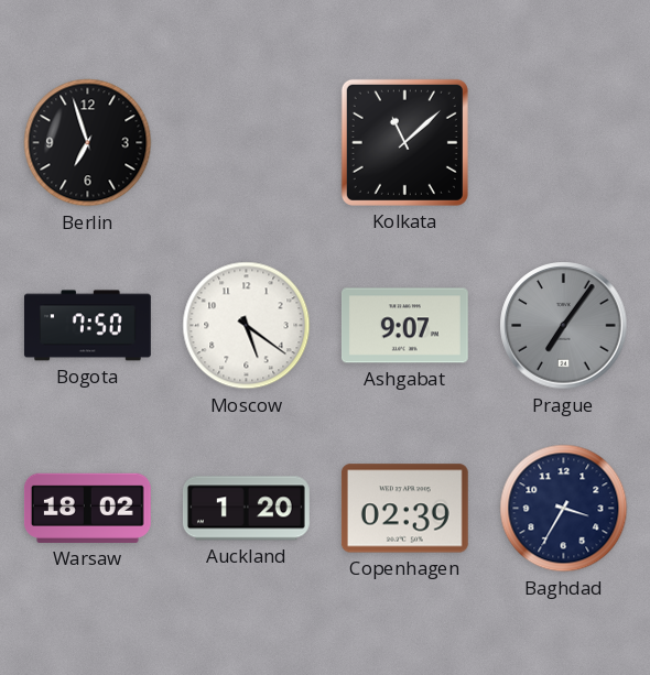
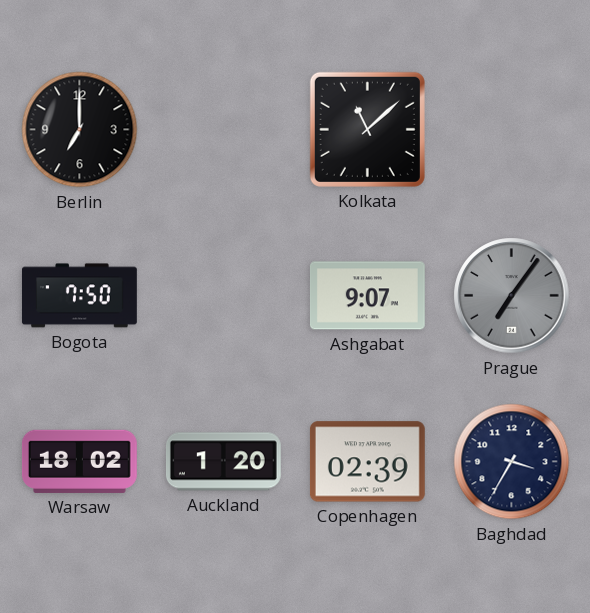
Berlin: 6:57 -> 7:00 (80, 130)
Moscow: 5:21 -> none (247, 326)
